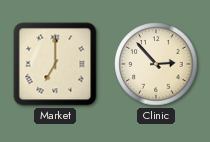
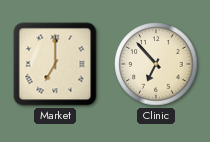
Clinic: 2:53 -> 6:53 (156, 64)
